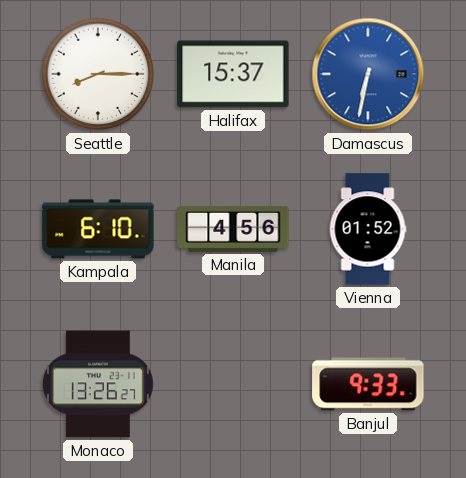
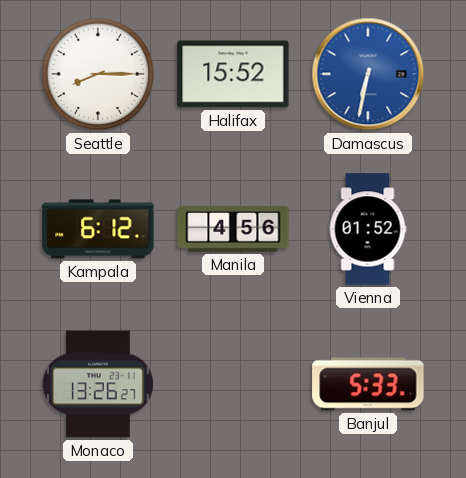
Halifax: 15:37 -> 15:52 (233, 74)
Kampala: 6:10 -> 6:12 (98, 229)
Banjul: 9:33 -> 5:33 (368, 384)
